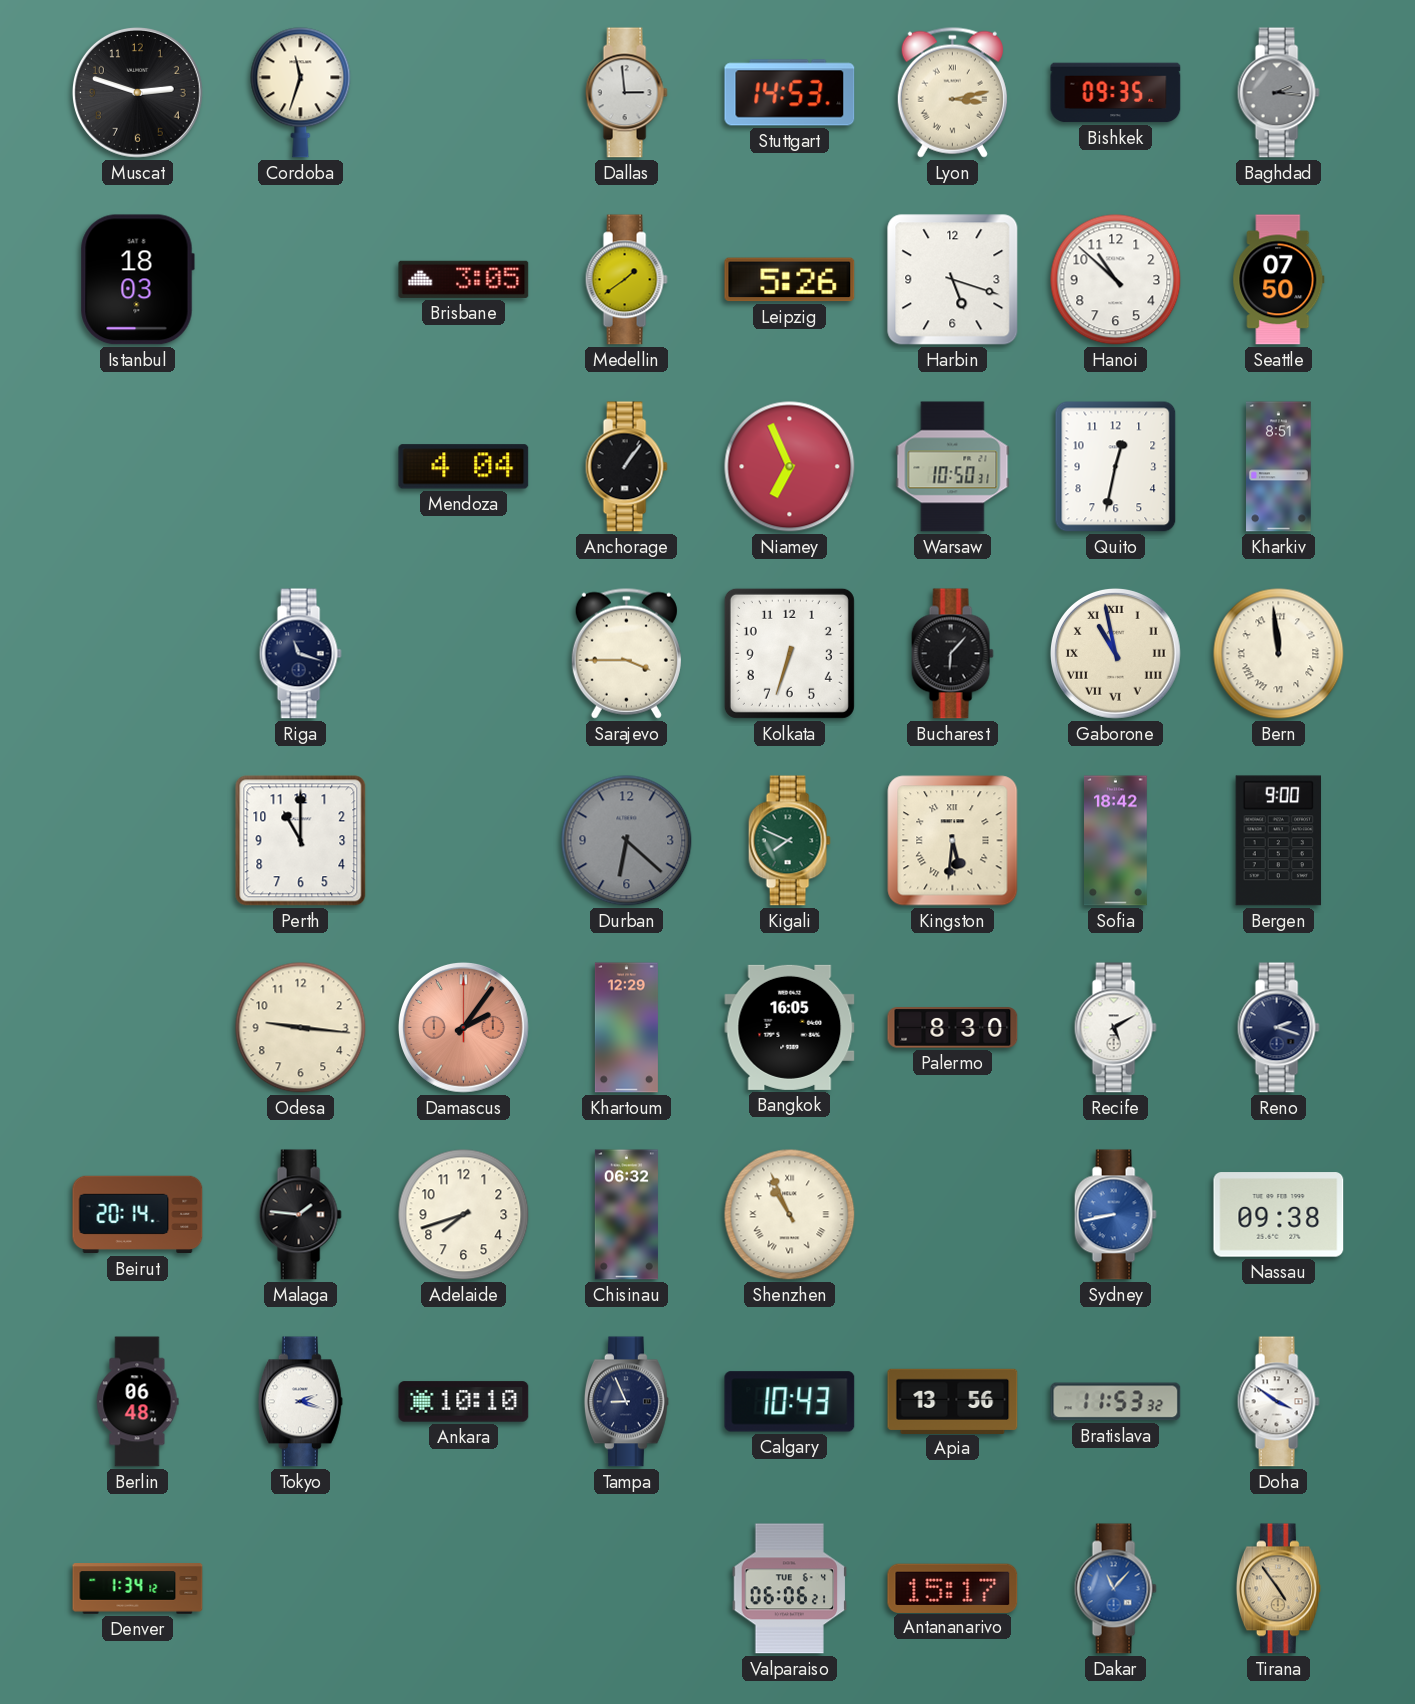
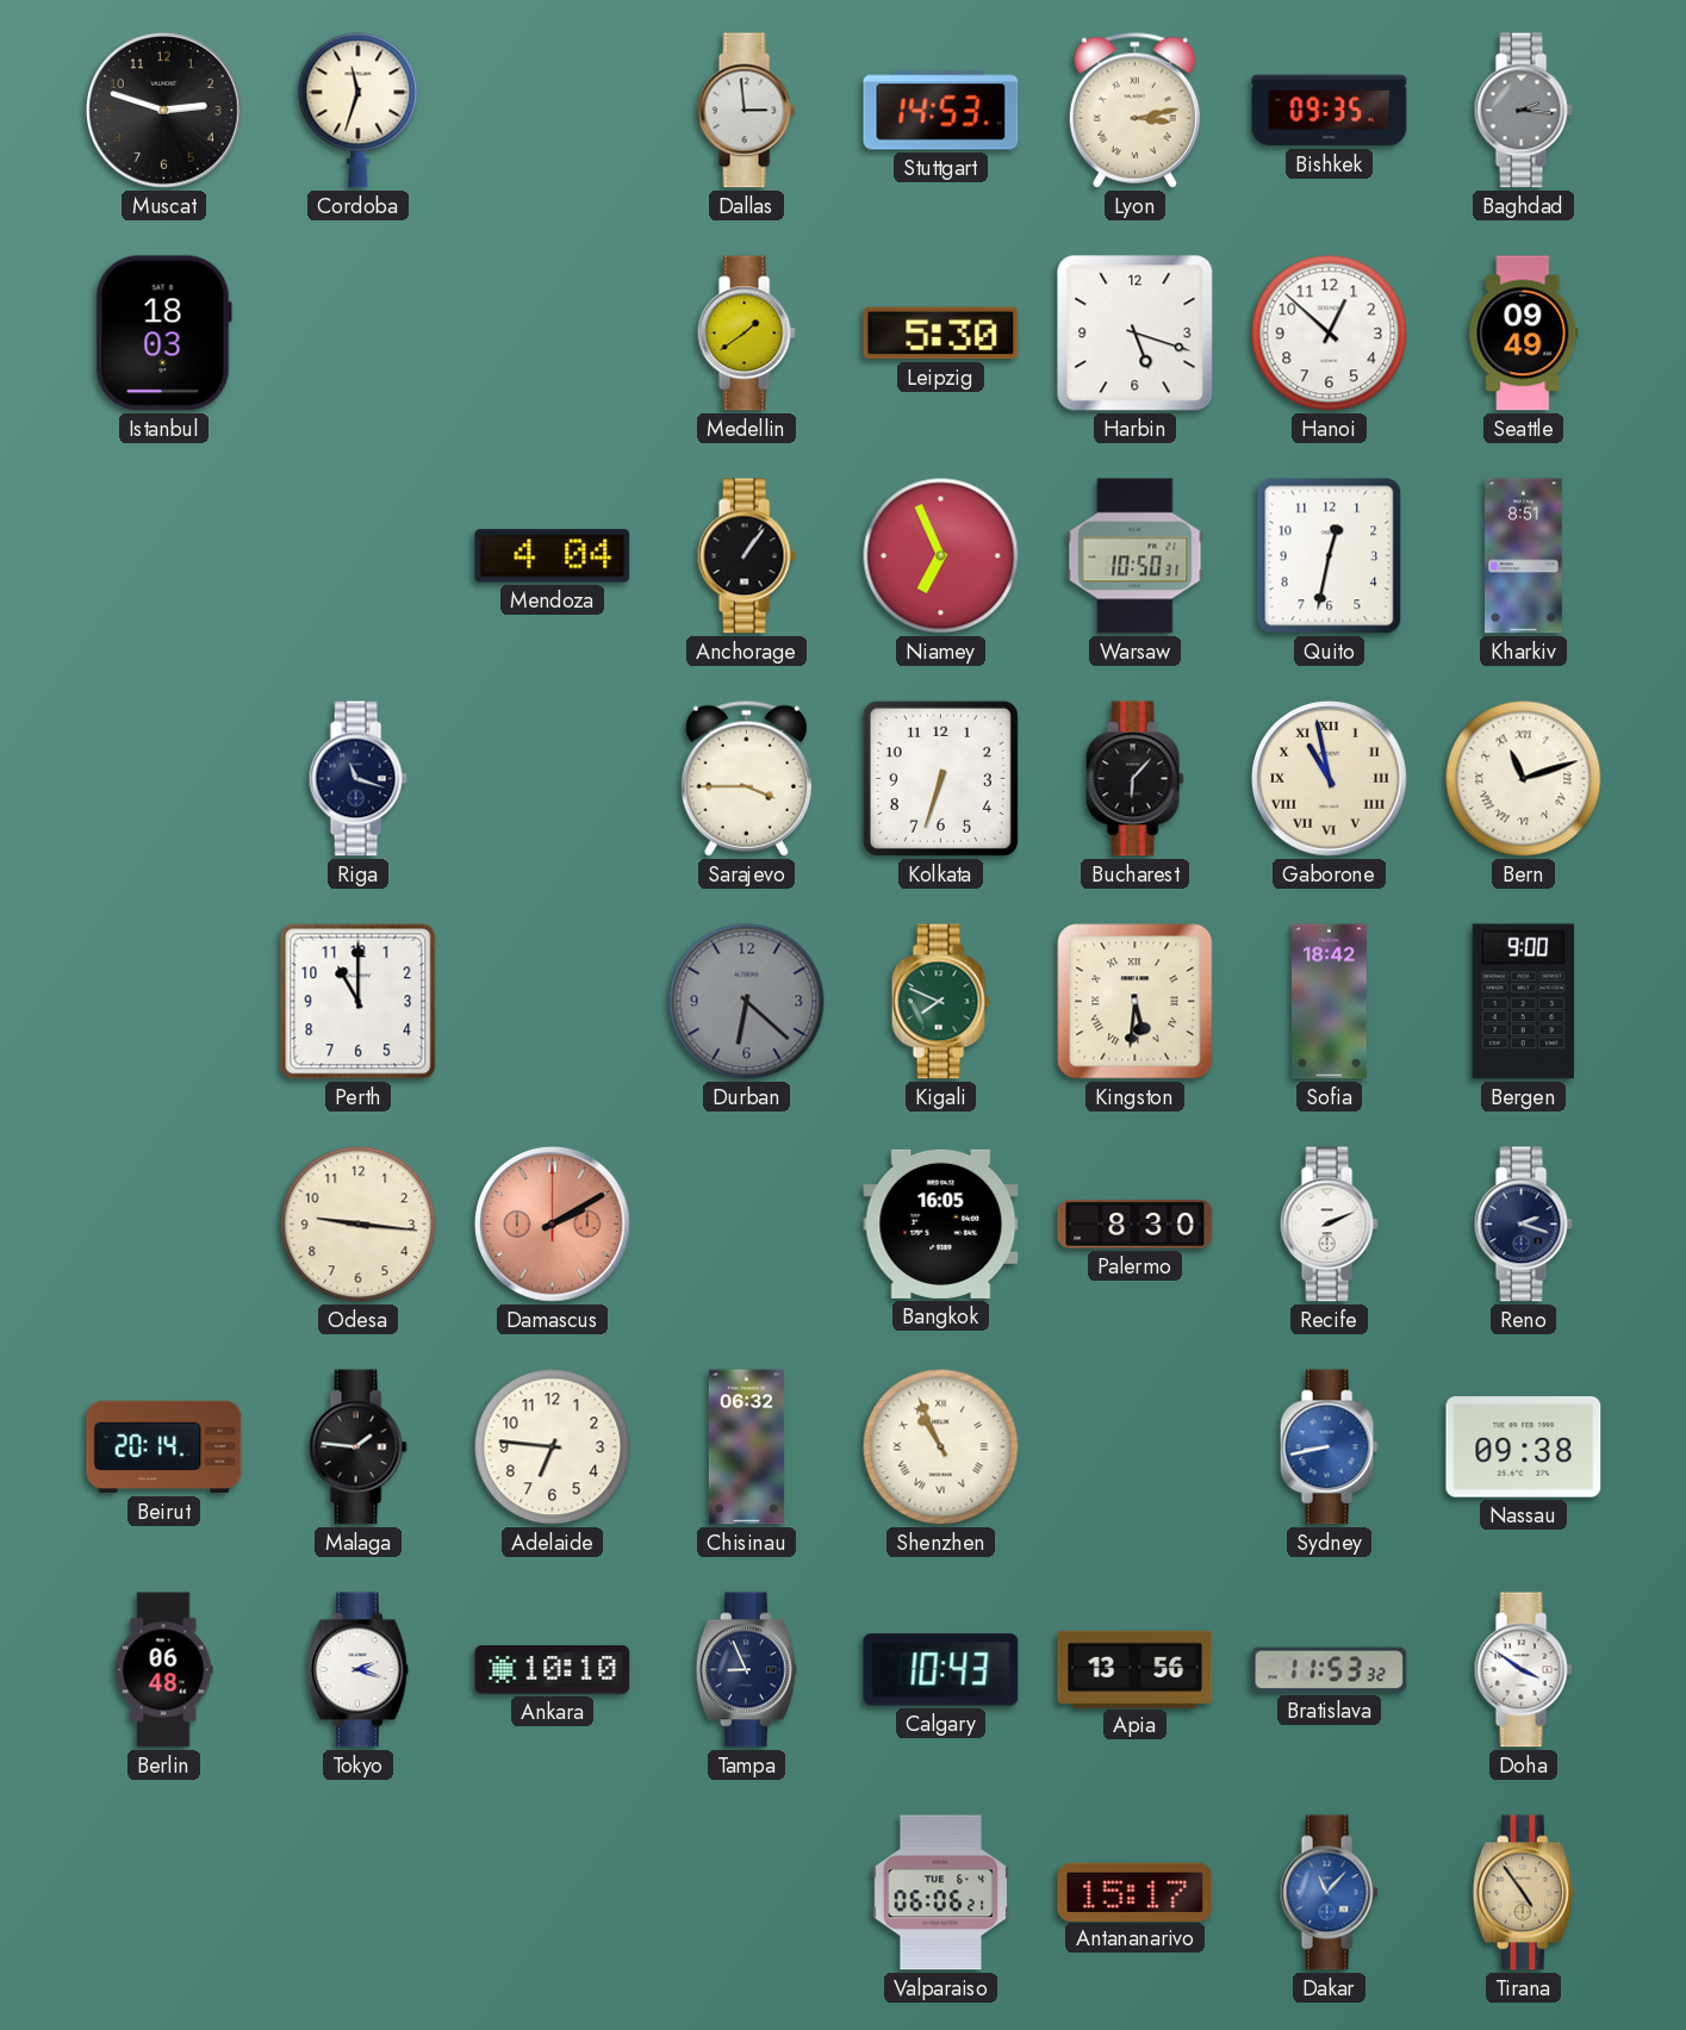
Brisbane: 3:05 -> none (464, 279)
Leipzig: 5:26 -> 5:30 (941, 334)
Hanoi: 10:52 -> 12:52 (1330, 334)
Seattle: 07:50 -> 09:49 (1524, 334)
Bern: 11:59 -> 11:12 (1524, 779)
Damascus: 2:06 -> 2:10 (552, 1223)
Khartoum: 12:29 -> none (626, 1028)
Recife: 5:10 -> 2:11 (1329, 1225)
Adelaide: 7:42 -> 6:46 (553, 1447)
Denver: 1:34 -> none (138, 1589)
